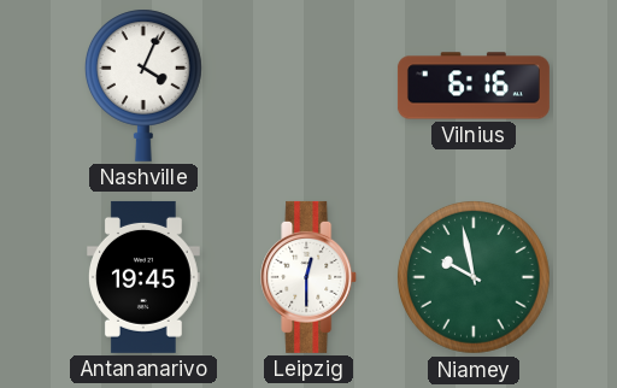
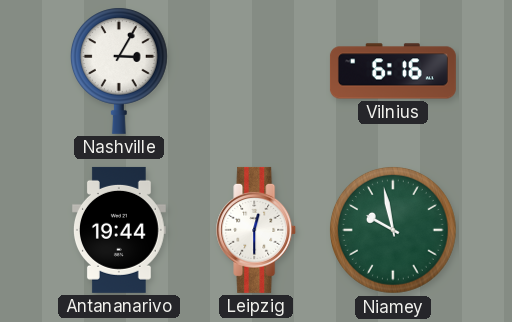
Nashville: 4:04 -> 3:05 (119, 71)
Antananarivo: 19:45 -> 19:44 (120, 230)
